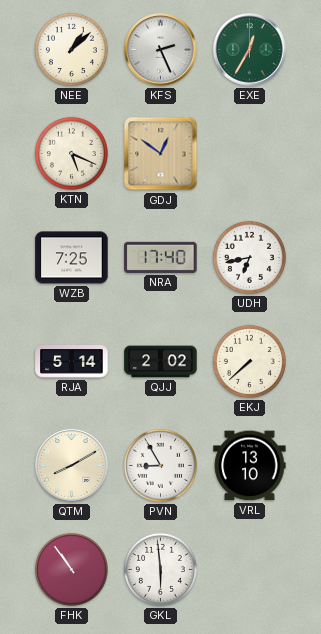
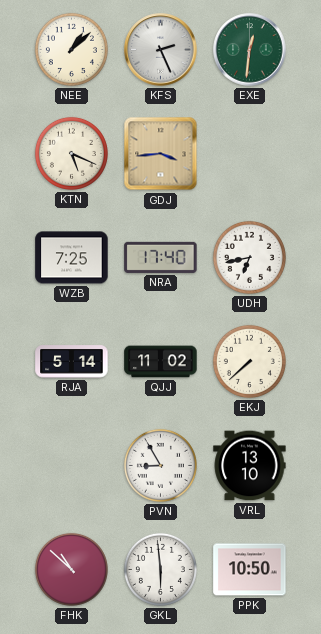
EXE: 12:35 -> 12:31 (250, 50)
GDJ: 12:51 -> 3:44 (161, 154)
QJJ: 2:02 -> 11:02 (161, 362)
QTM: 8:10 -> none (72, 466)
FHK: 10:54 -> 10:52 (71, 569)
PPK: none -> 10:50 (250, 570)
